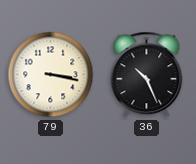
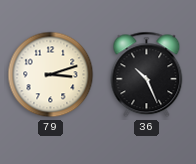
79: 3:17 -> 3:12 (51, 75)
